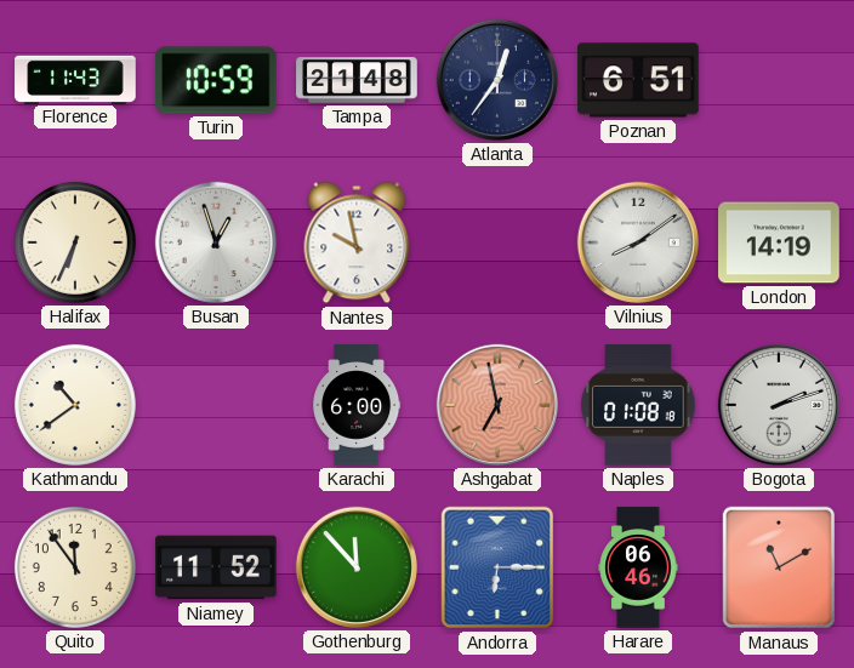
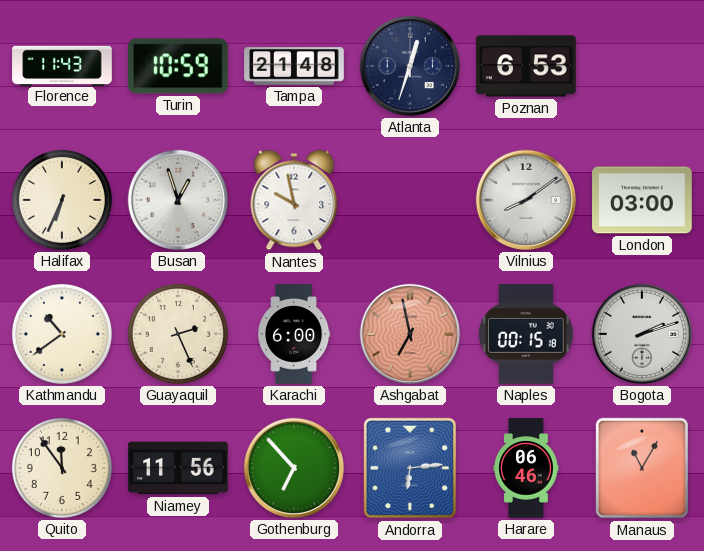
Atlanta: 12:36 -> 12:33 (410, 66)
Poznan: 6:51 -> 6:53 (526, 66)
London: 14:19 -> 03:00 (642, 200)
Guayaquil: none -> 2:26 (178, 334)
Naples: 01:08 -> 00:15 (526, 334)
Niamey: 11:52 -> 11:56 (178, 468)
Gothenburg: 11:53 -> 6:53 (294, 468)
Andorra: 6:15 -> 6:14 (410, 468)
Manaus: 11:10 -> 11:05 (642, 468)
